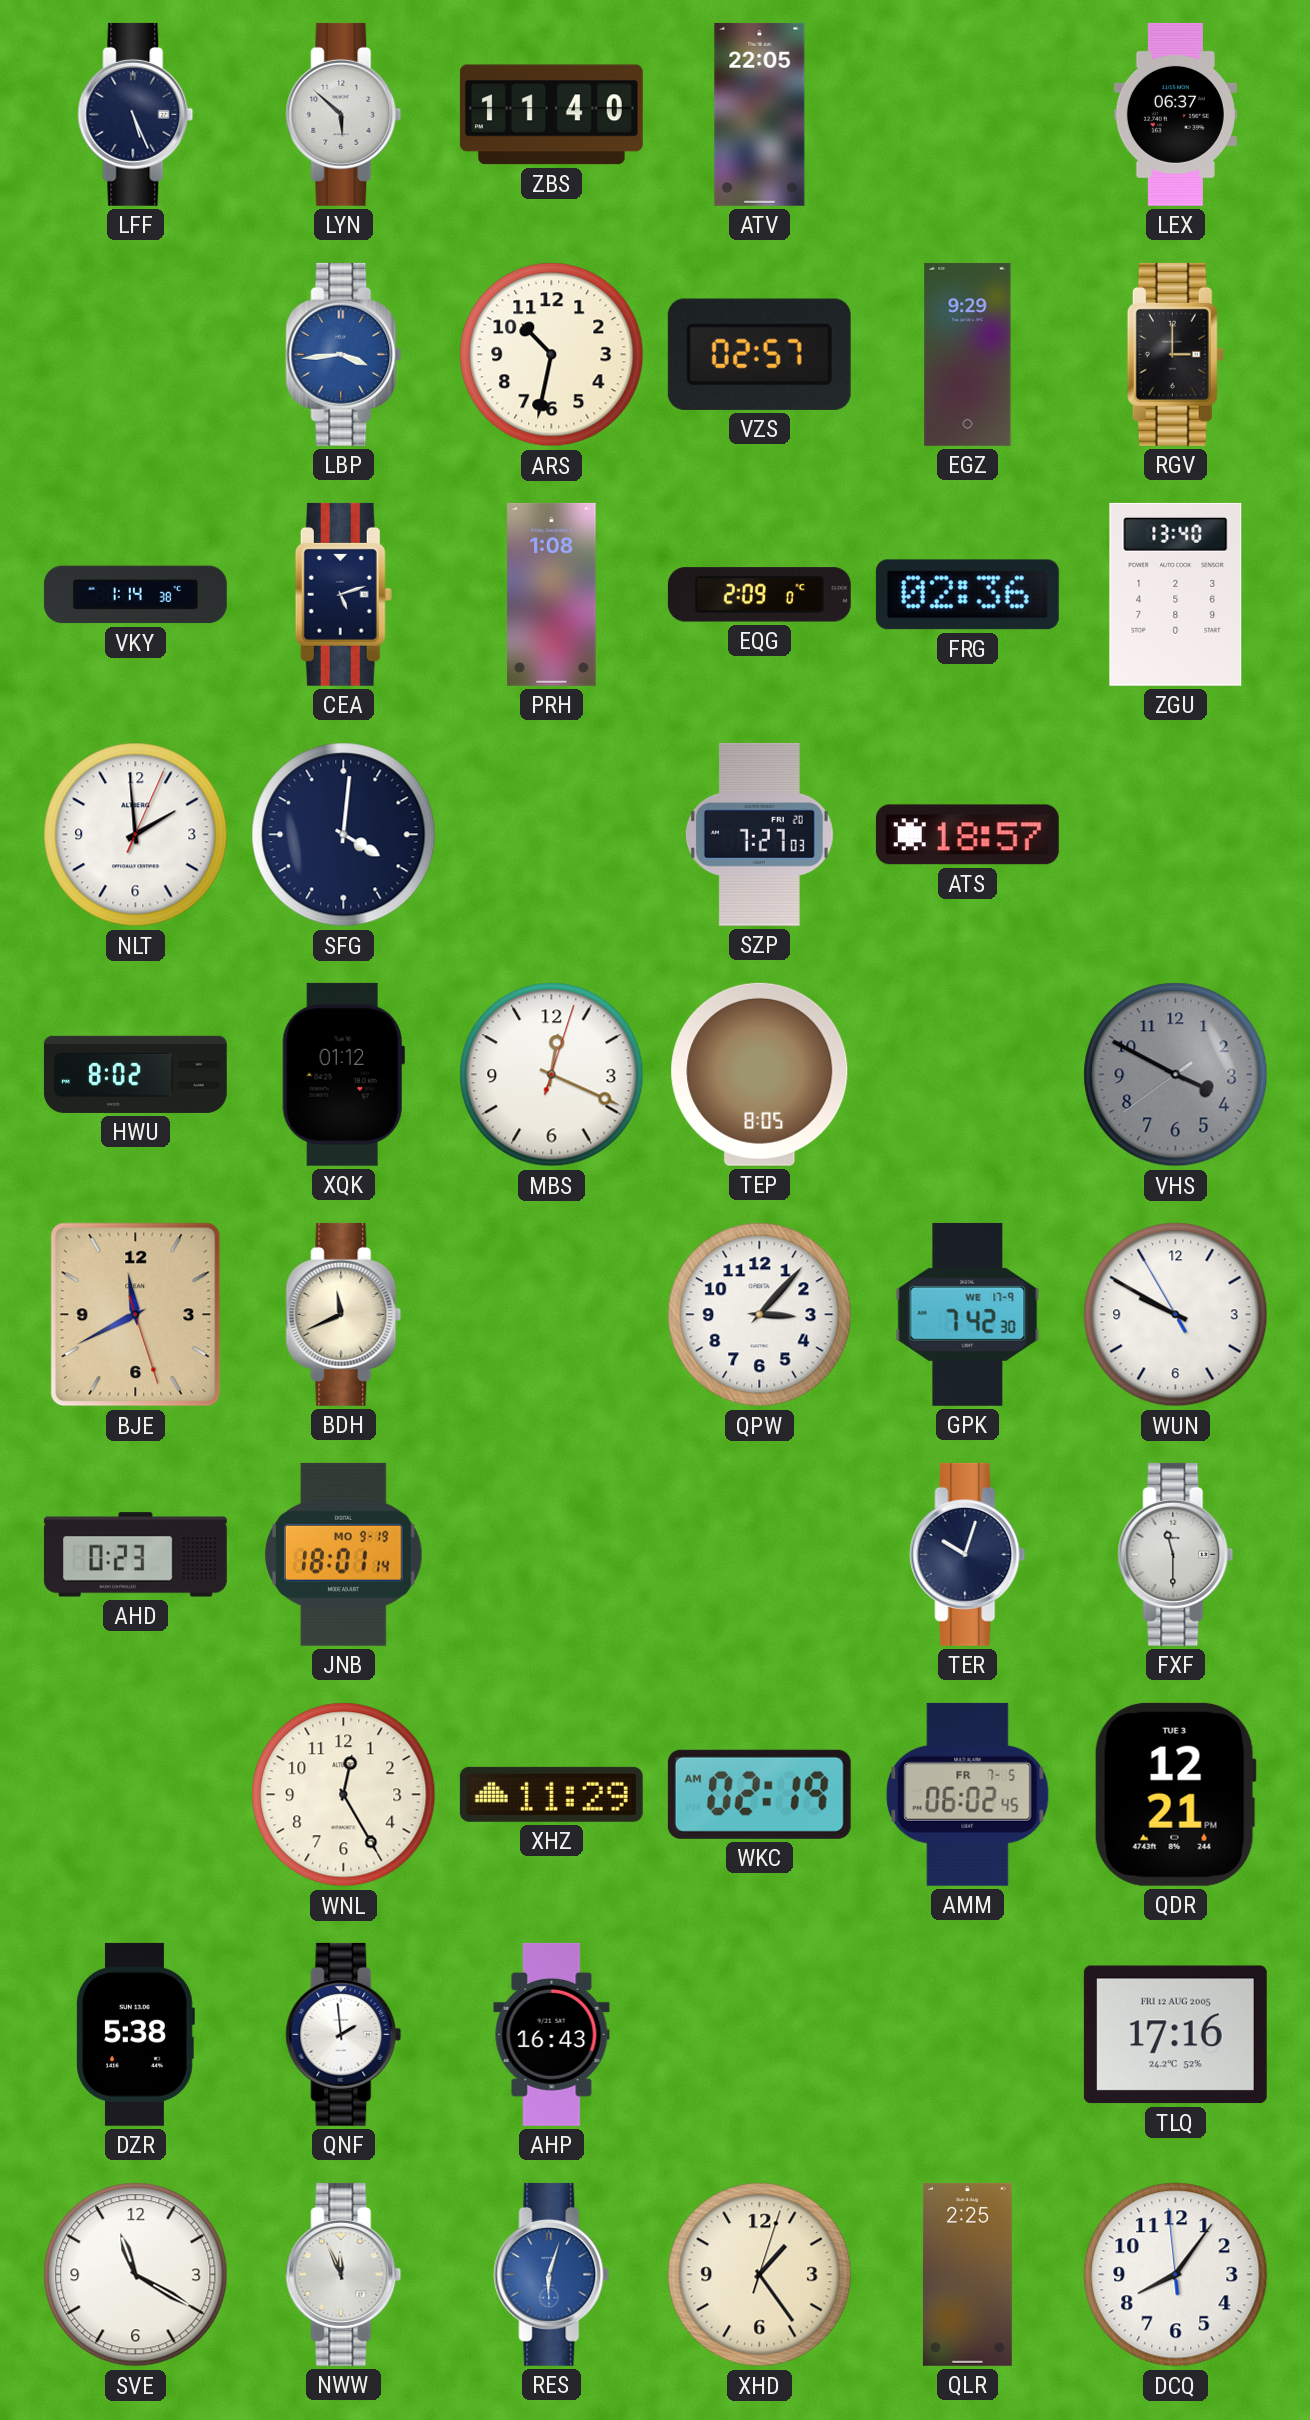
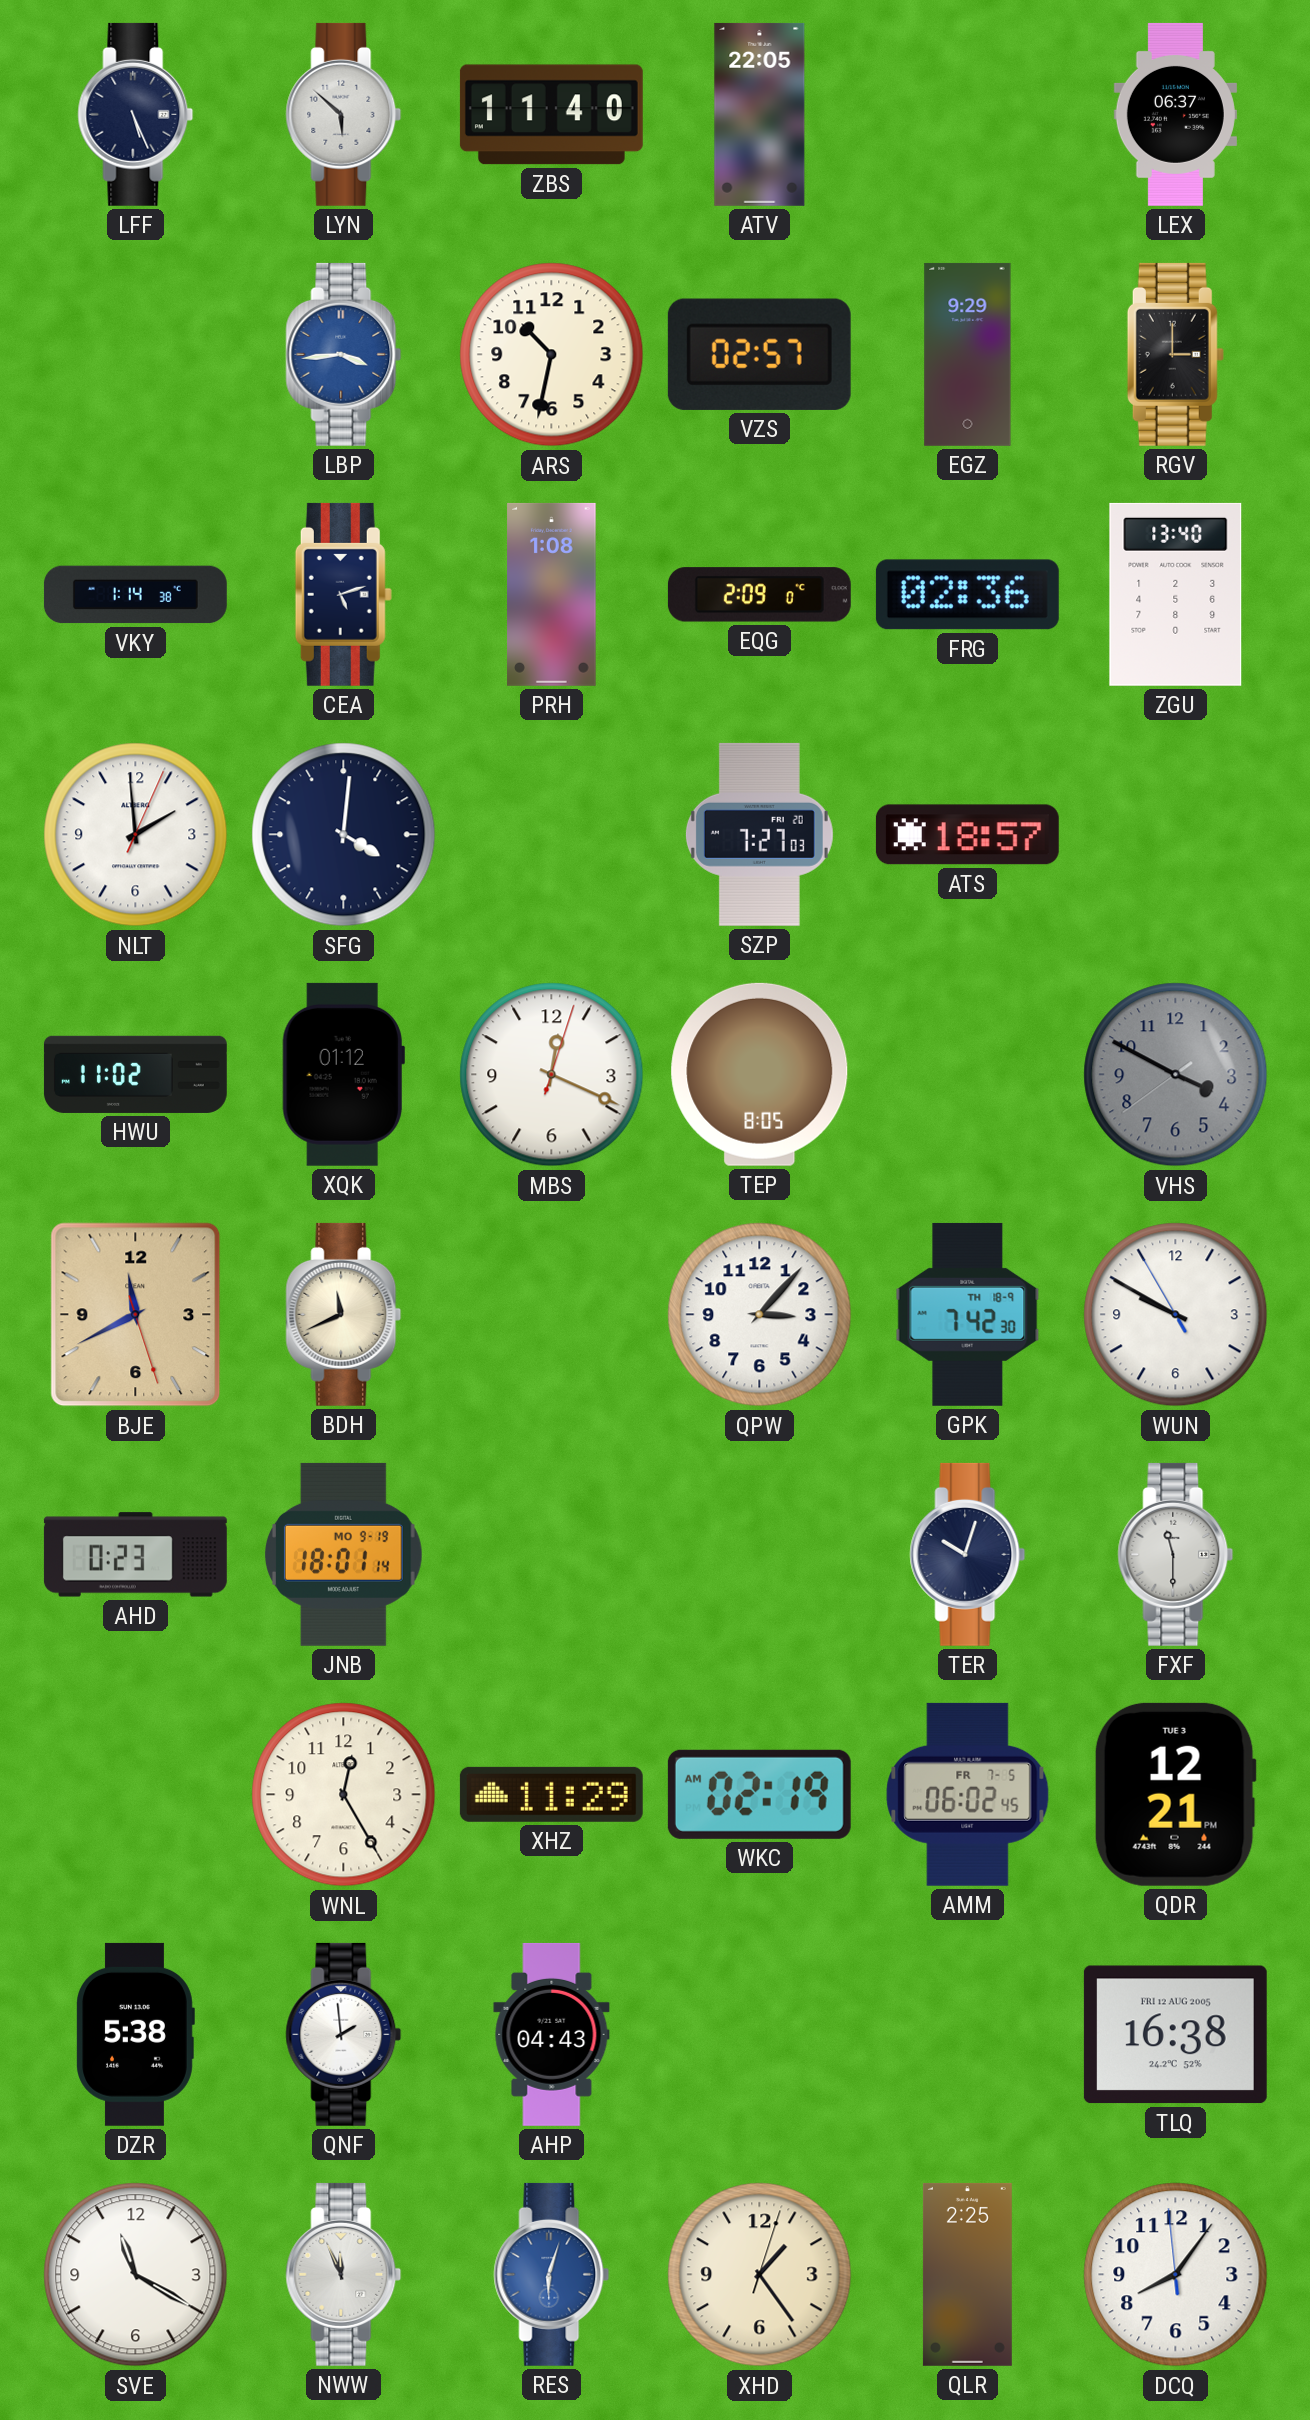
HWU: 8:02 -> 11:02 (135, 1074)
GPK date: WE 17-9 -> TH 18-9 (968, 1314)
AHP: 16:43 -> 04:43 (552, 2034)
TLQ: 17:16 -> 16:38 (1175, 2035)
